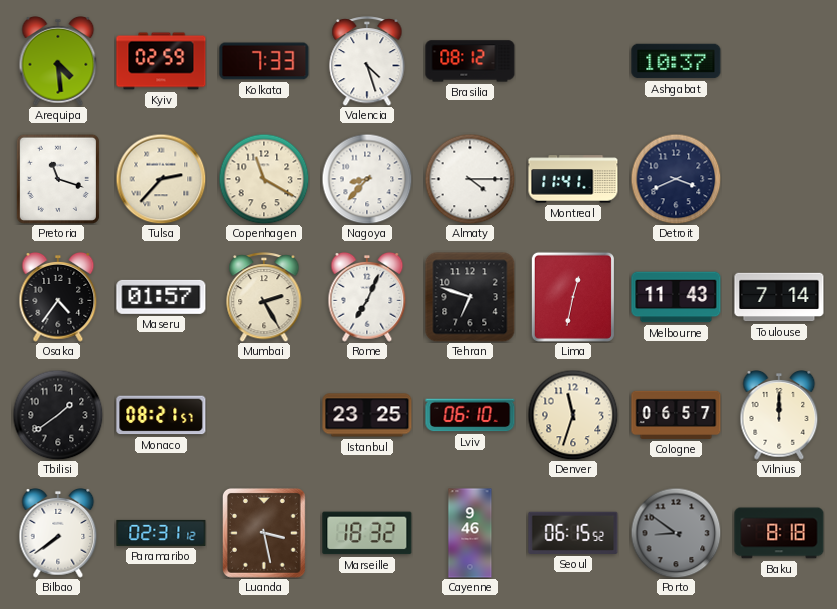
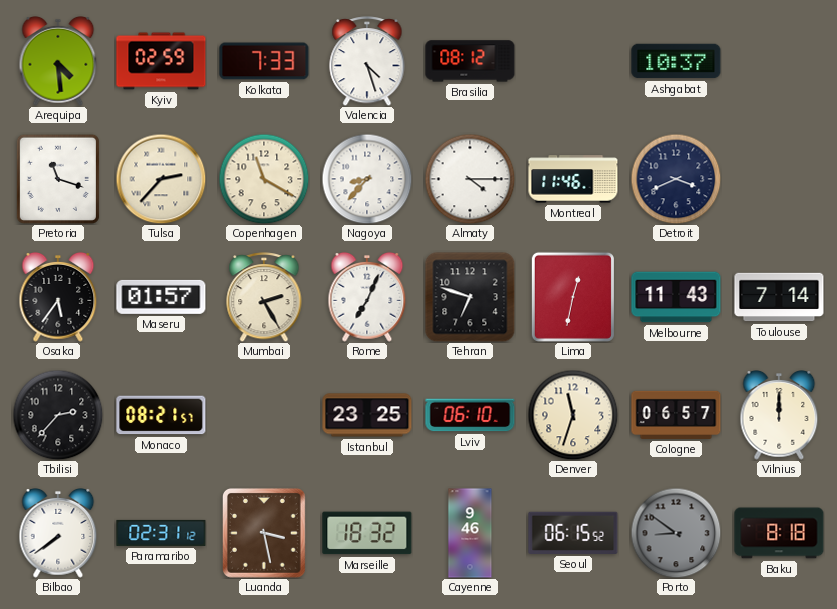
Montreal: 11:41 -> 11:46 (573, 179)
Osaka: 4:36 -> 5:36 (58, 298)
Tbilisi: 1:39 -> 2:37 (58, 415)
